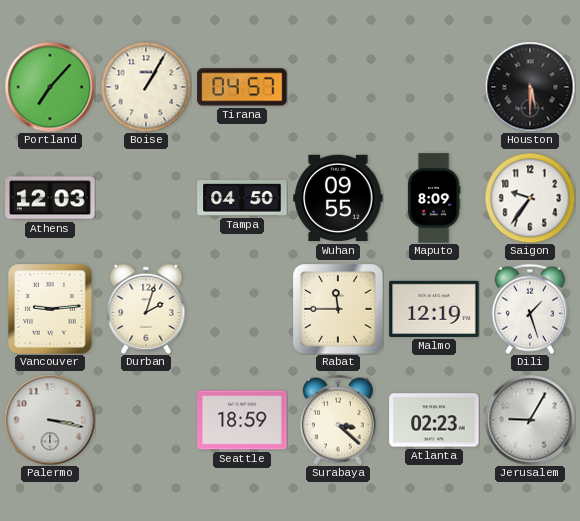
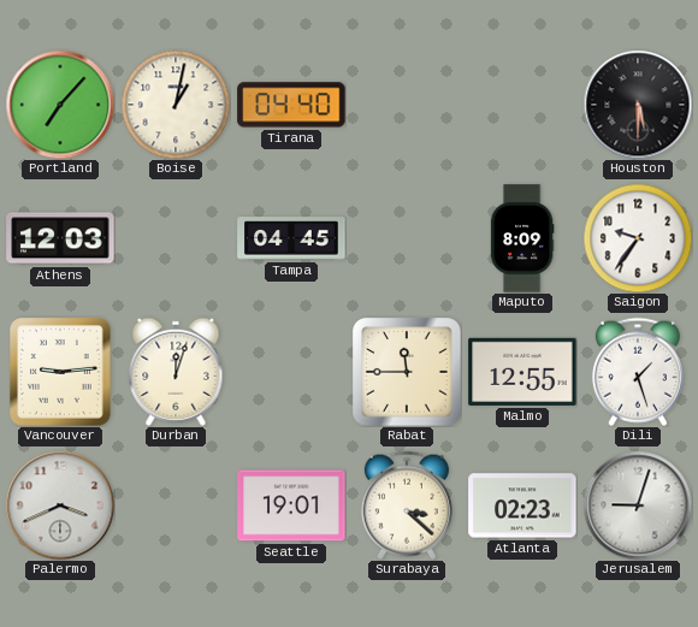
Boise: 1:05 -> 1:02 (176, 105)
Tirana: 04:57 -> 04:40 (291, 105)
Tampa: 04:50 -> 04:45 (291, 238)
Wuhan: 09:55 -> none (338, 198)
Durban: 2:03 -> 12:03 (176, 372)
Malmo: 12:19 -> 12:55 (522, 372)
Palermo: 3:17 -> 3:41 (60, 505)
Seattle: 18:59 -> 19:01 (291, 505)
Jerusalem: 9:05 -> 9:03 (638, 505)
